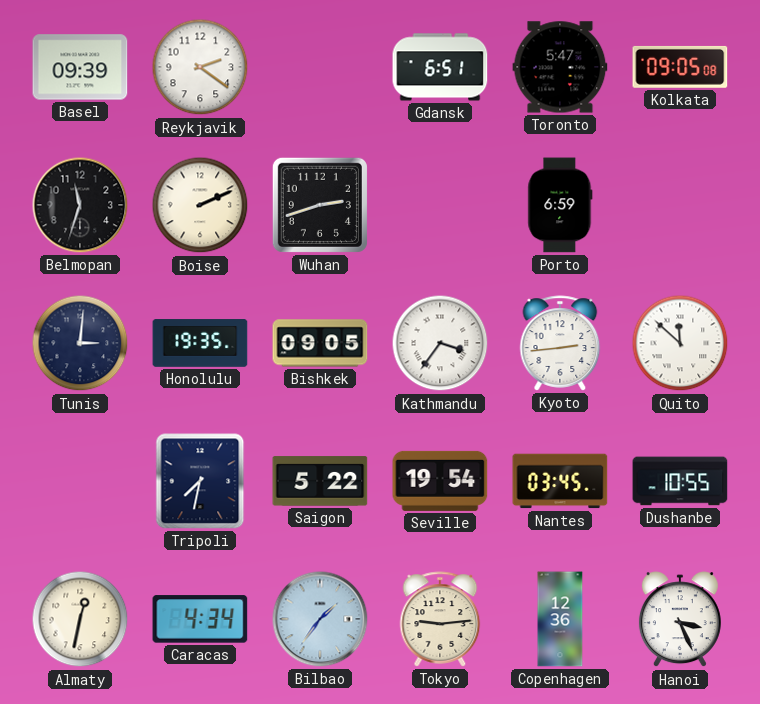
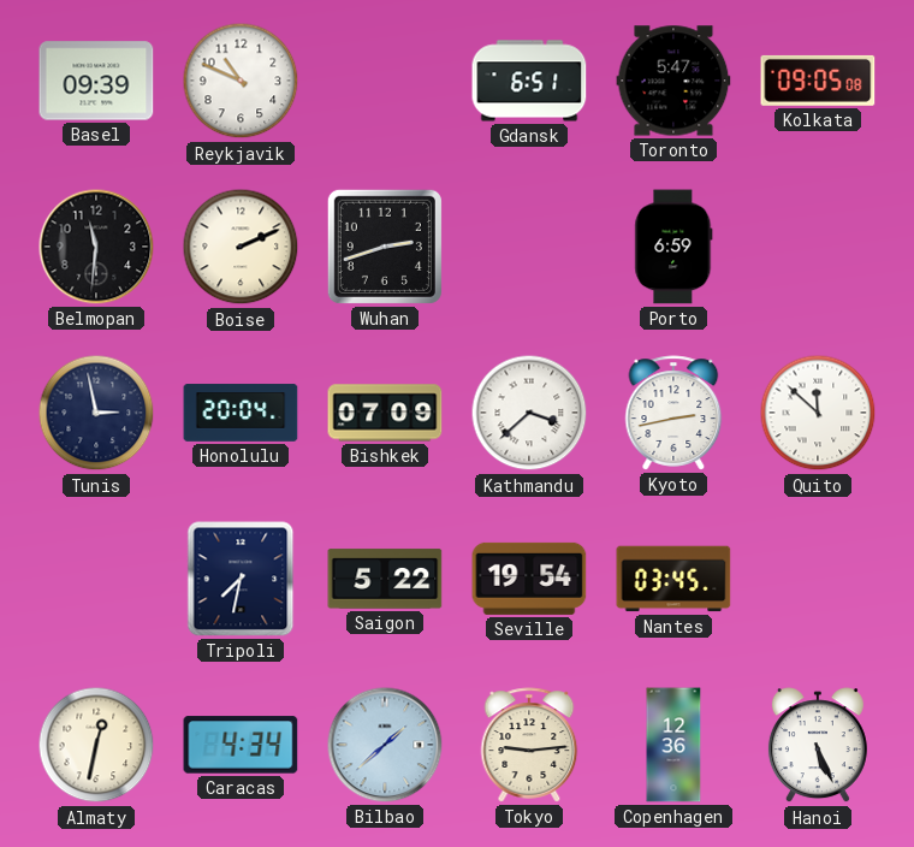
Reykjavik: 2:21 -> 10:49 (241, 81)
Belmopan: 11:33 -> 11:31 (96, 247)
Tunis: 3:01 -> 2:58 (96, 413)
Honolulu: 19:35 -> 20:04 (241, 413)
Bishkek: 09:05 -> 07:09 (385, 413)
Kathmandu: 3:36 -> 3:38 (529, 413)
Kyoto: 2:44 -> 2:43 (673, 413)
Dushanbe: 10:55 -> none (680, 481)
Bilbao: 1:36 -> 1:38 (385, 745)
Hanoi: 3:26 -> 5:26 (818, 746)
